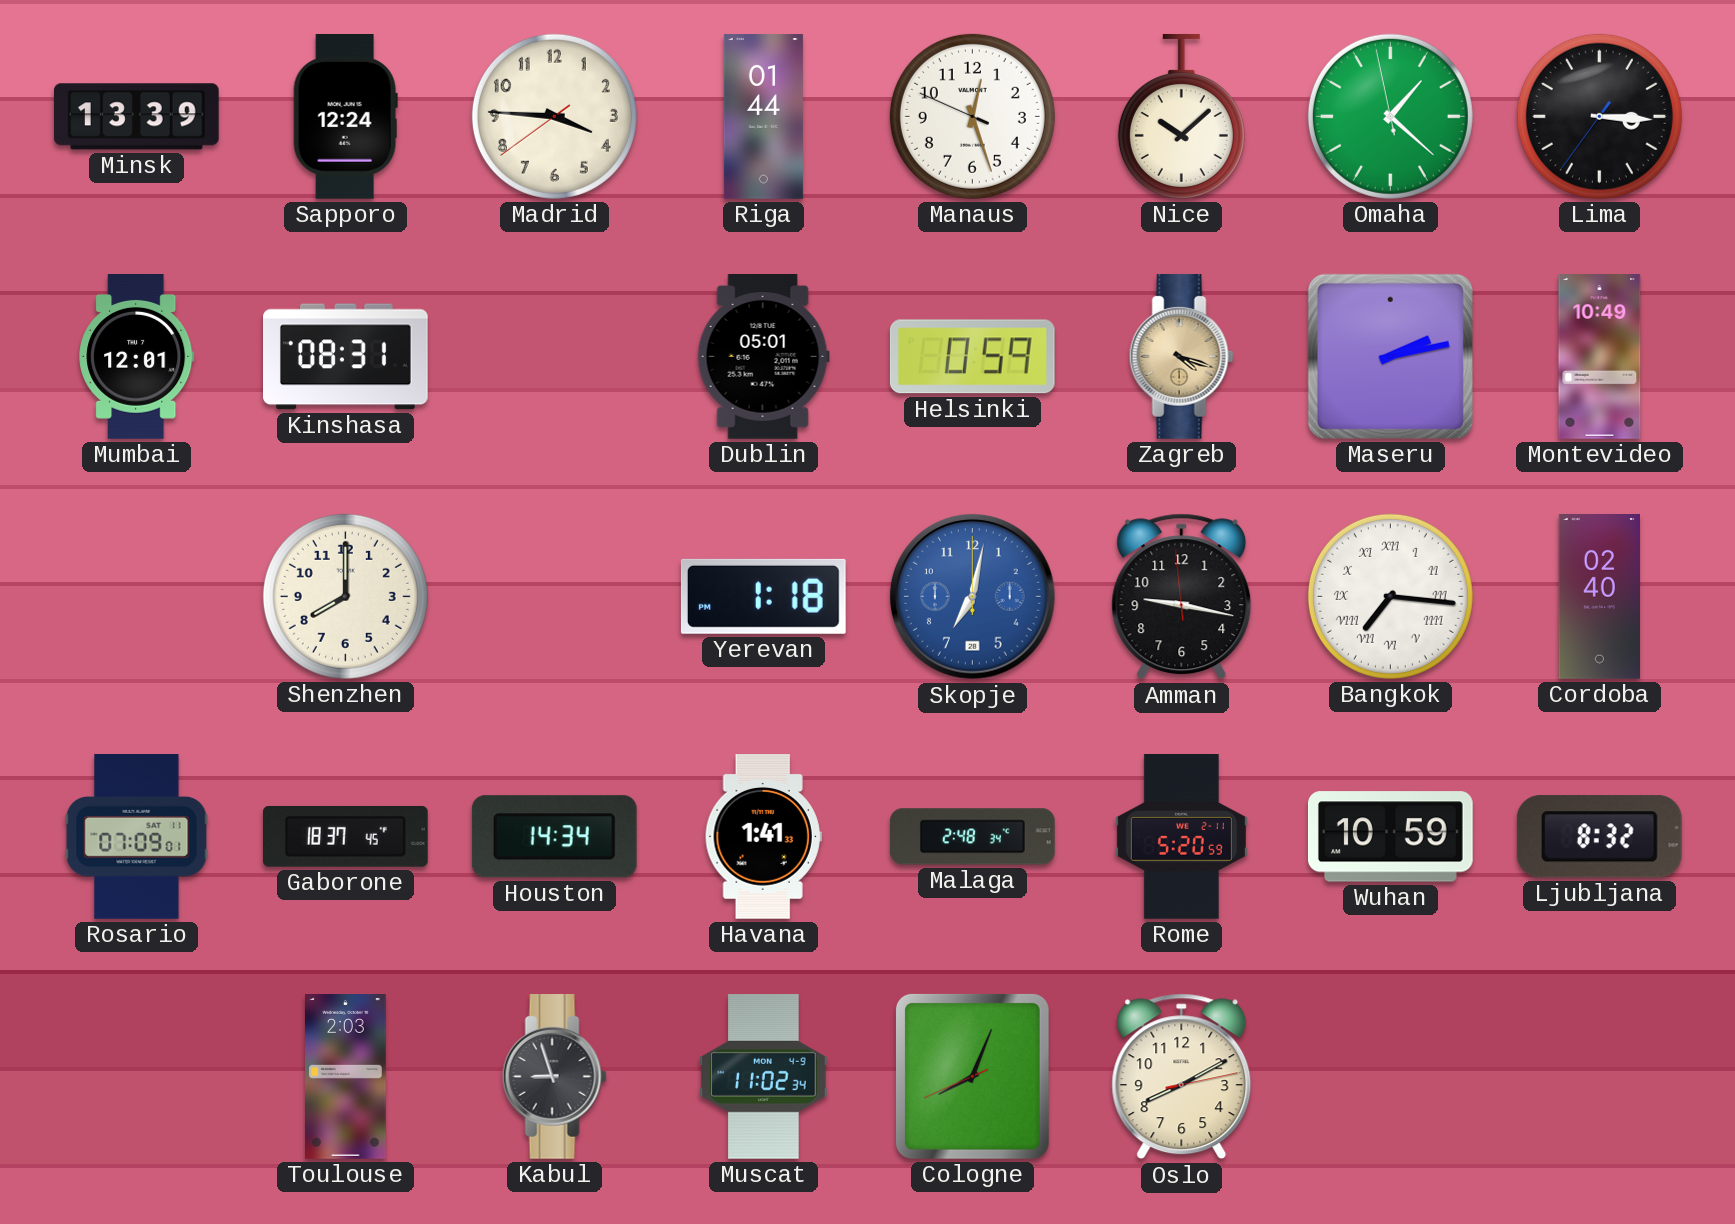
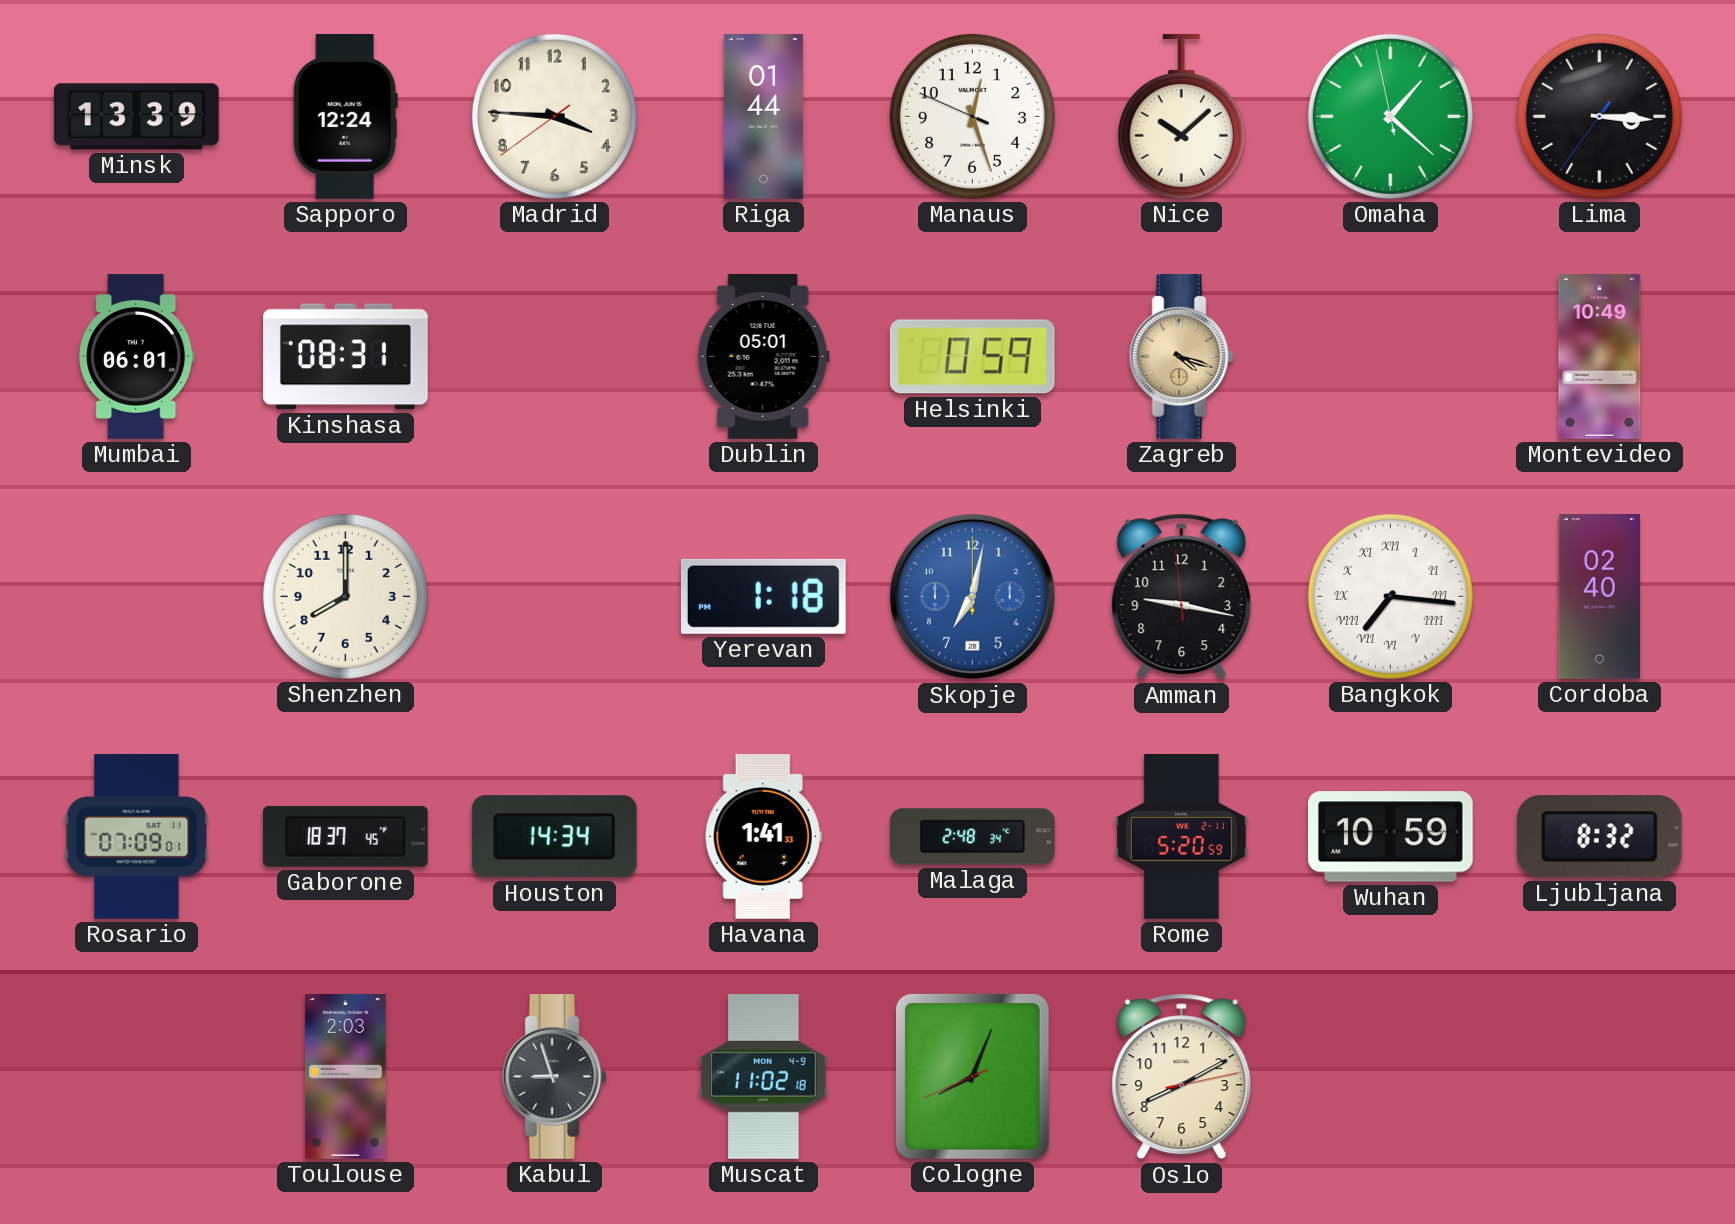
Mumbai: 12:01 -> 06:01 (137, 357)
Maseru: 2:13 -> none (1390, 356)
Muscat: 11:02:34 -> 11:02:18 (764, 1077)
